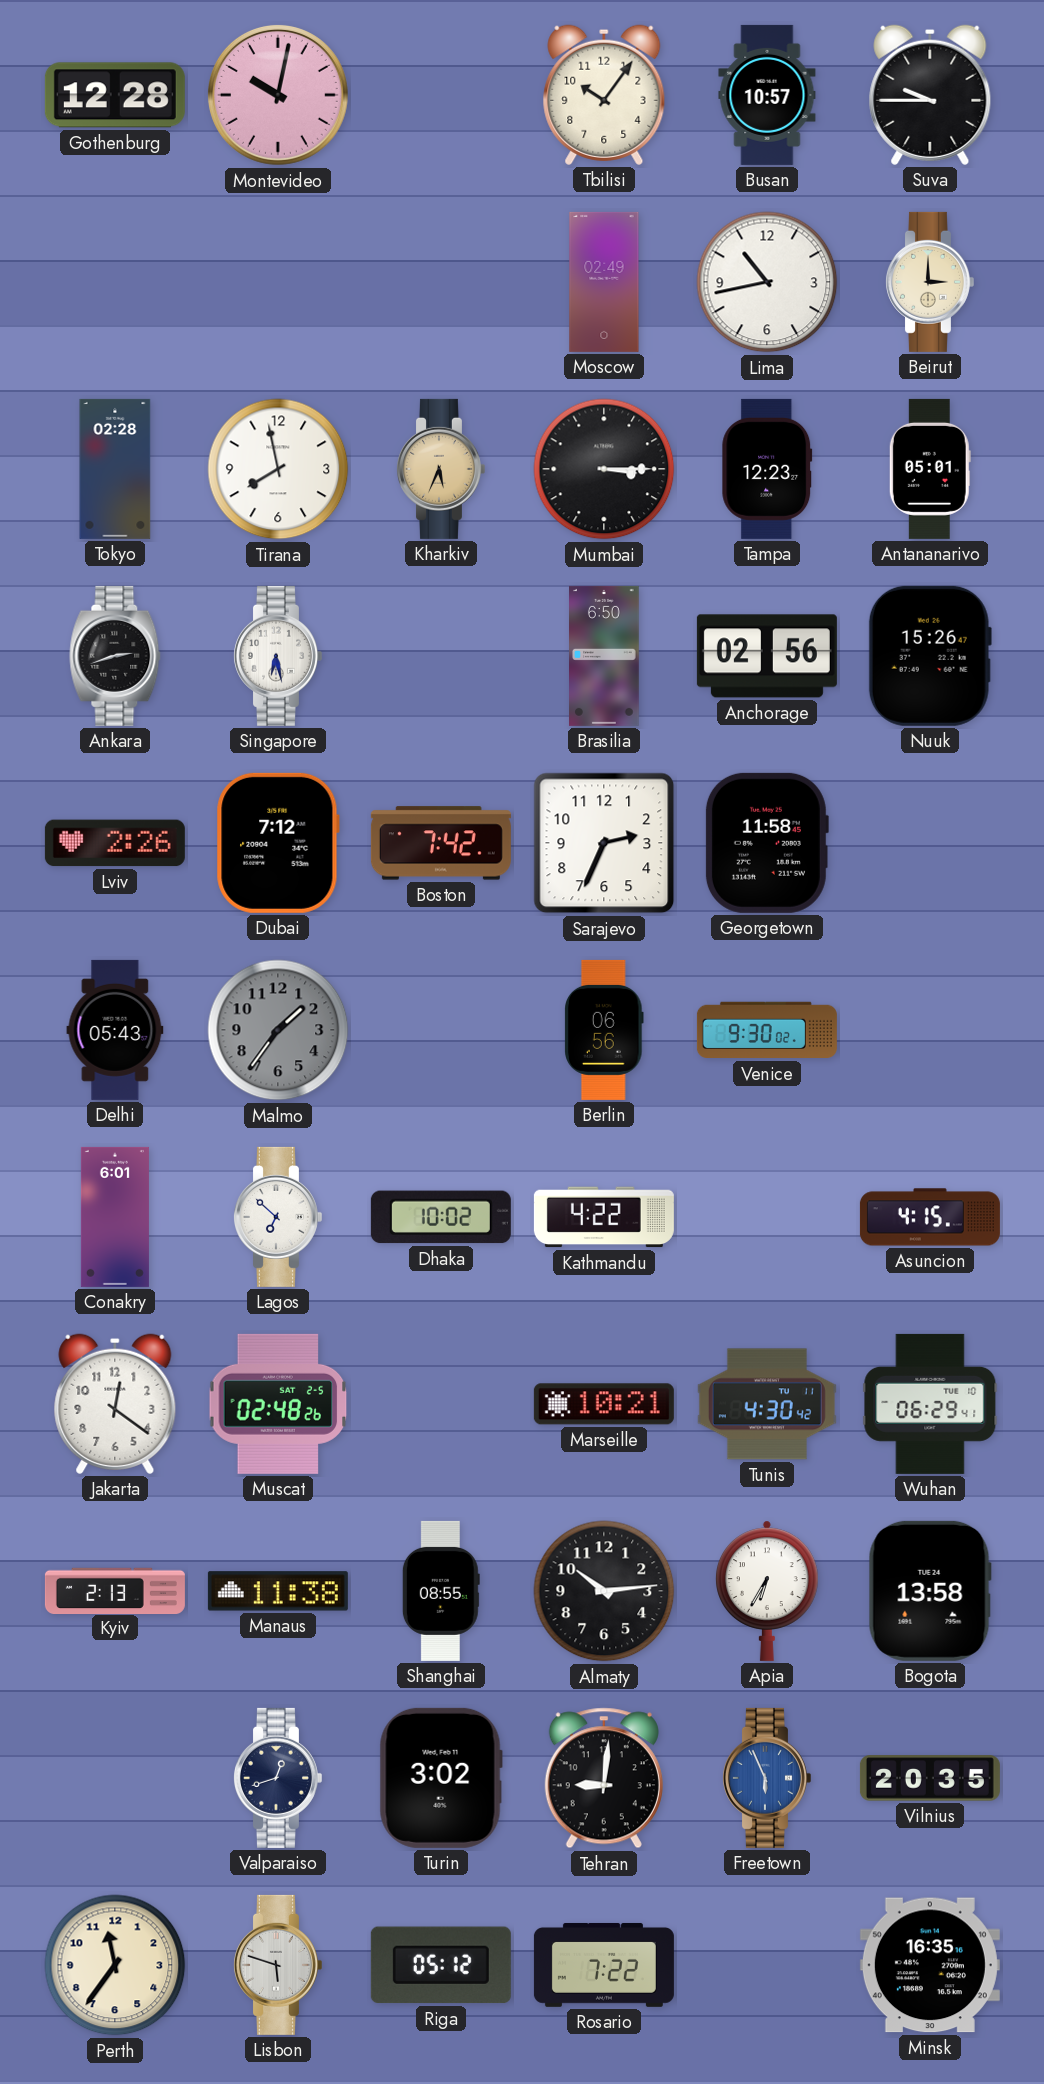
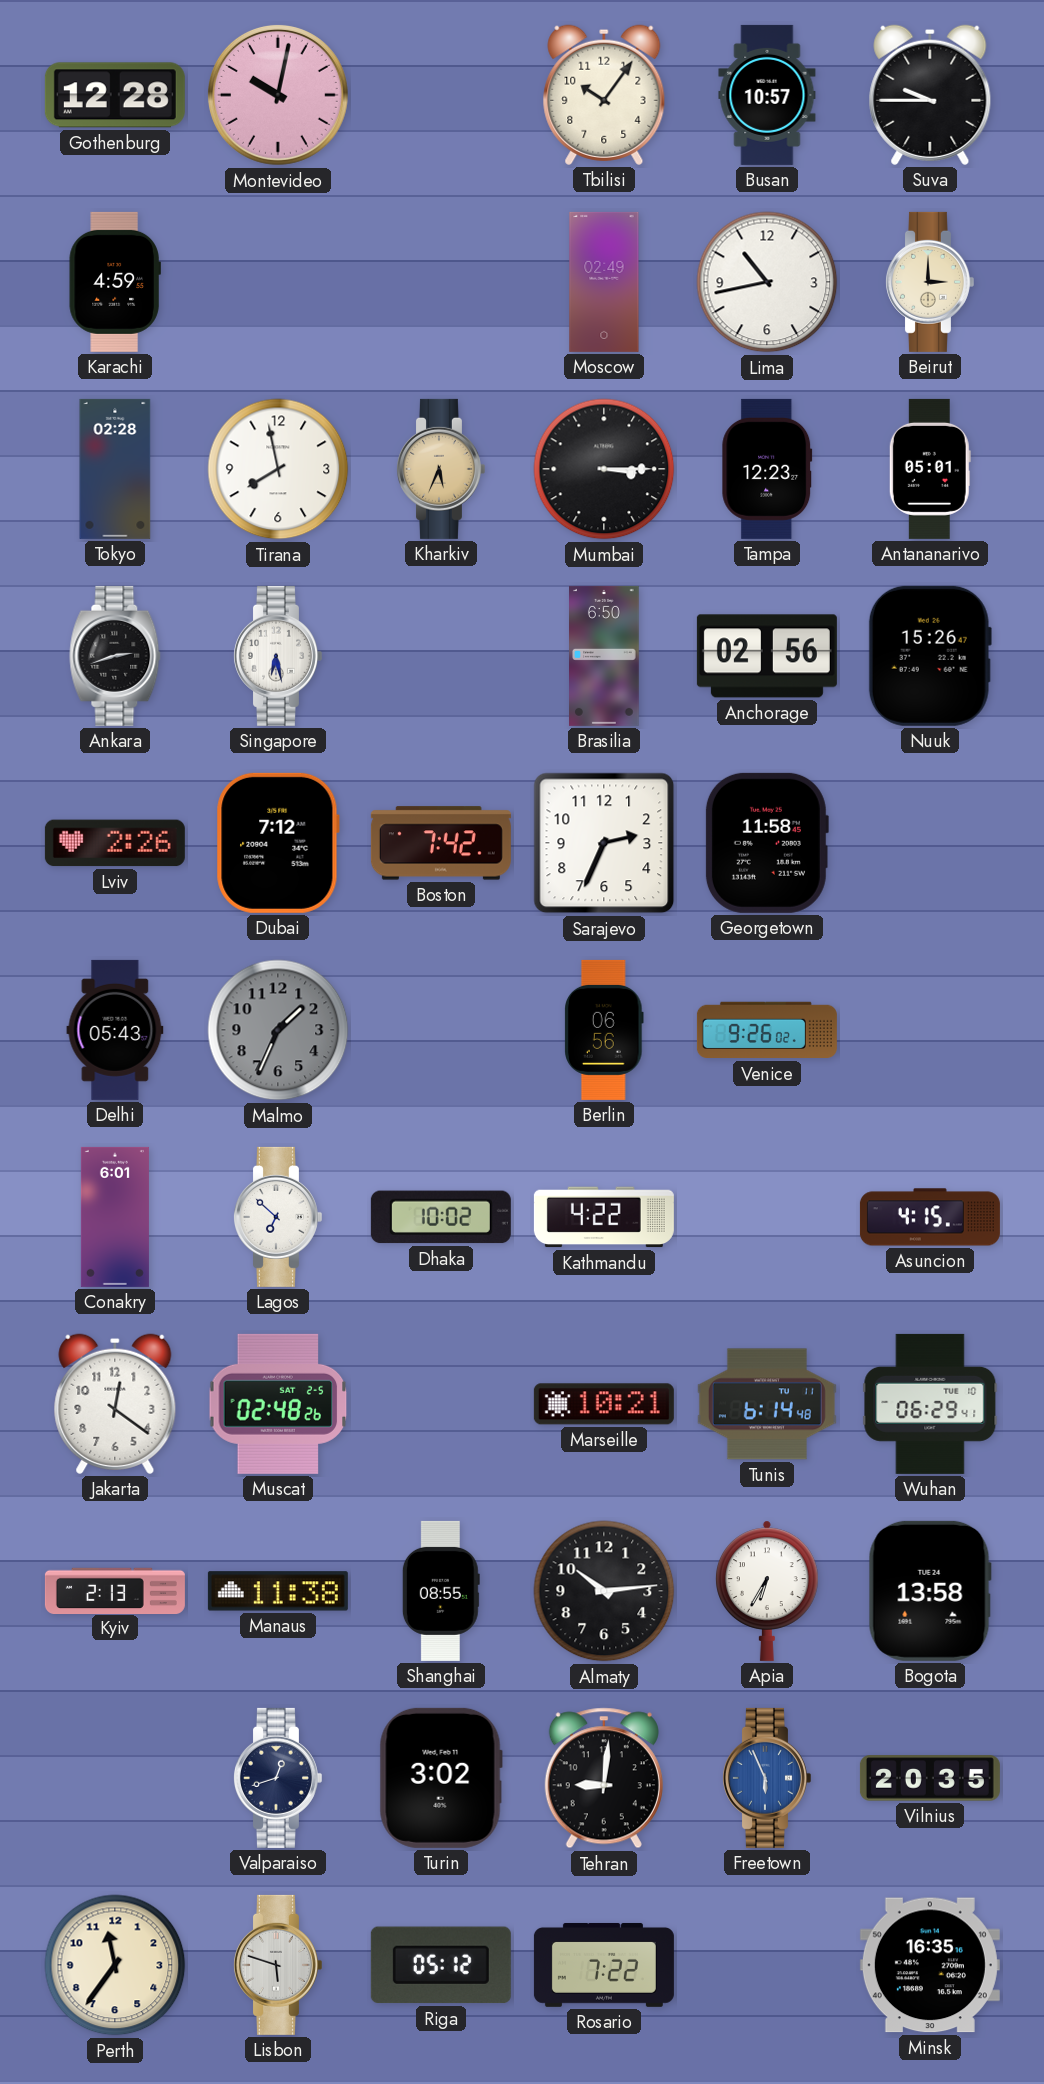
Karachi: none -> 4:59 (115, 282)
Malmo: 1:36 -> 1:34 (278, 1030)
Venice: 9:30 -> 9:26 (767, 1030)
Tunis: 4:30 -> 6:14 (767, 1404)
